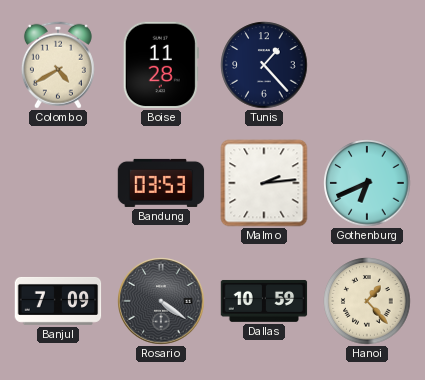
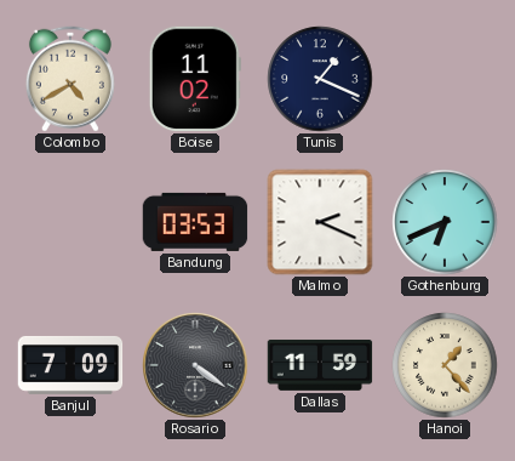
Boise: 11:28 -> 11:02 (195, 79)
Tunis: 1:23 -> 1:19 (320, 79)
Malmo: 2:14 -> 2:19 (320, 222)
Dallas: 10:59 -> 11:59 (320, 365)
